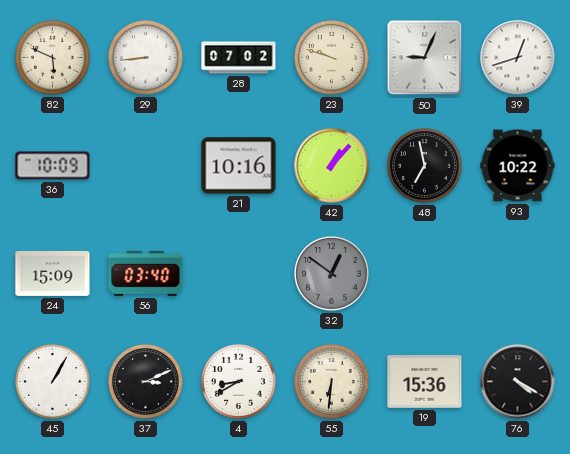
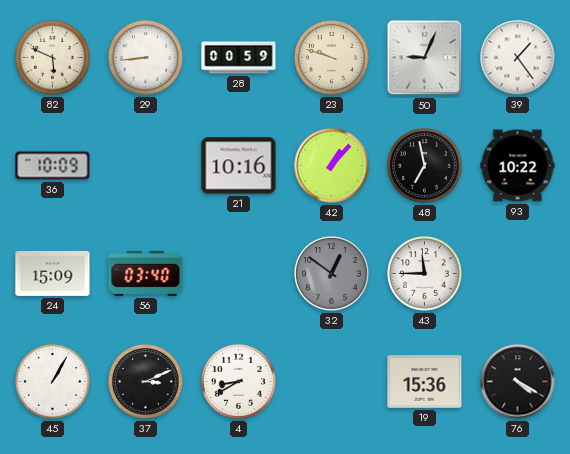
28: 07:02 -> 00:59 (239, 58)
39: 12:42 -> 1:24 (518, 58)
43: none -> 11:45 (425, 274)
55: 6:31 -> none (332, 382)
